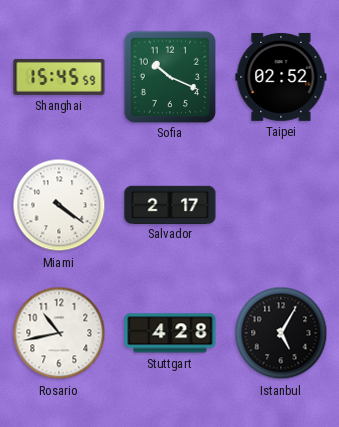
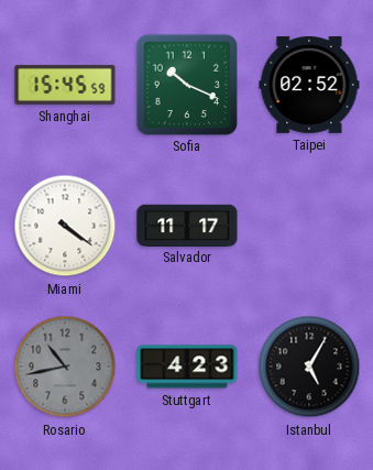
Salvador: 2:17 -> 11:17 (187, 225)
Rosario dial: white -> grey (65, 367)
Stuttgart: 4:28 -> 4:23 (187, 367)
